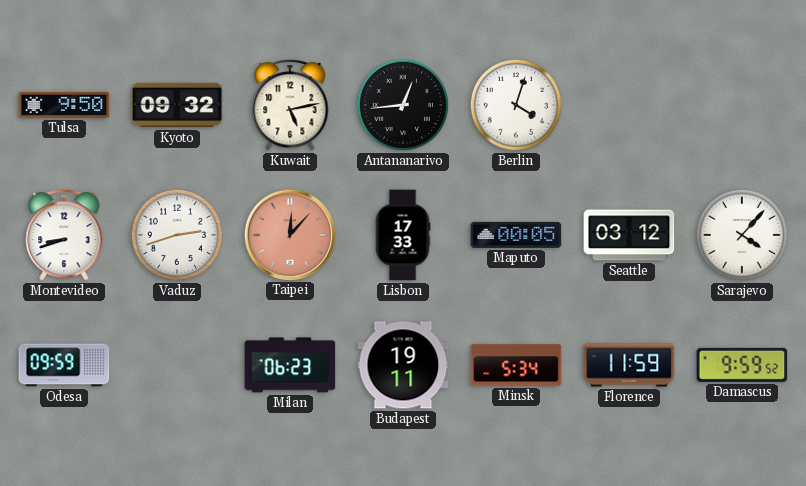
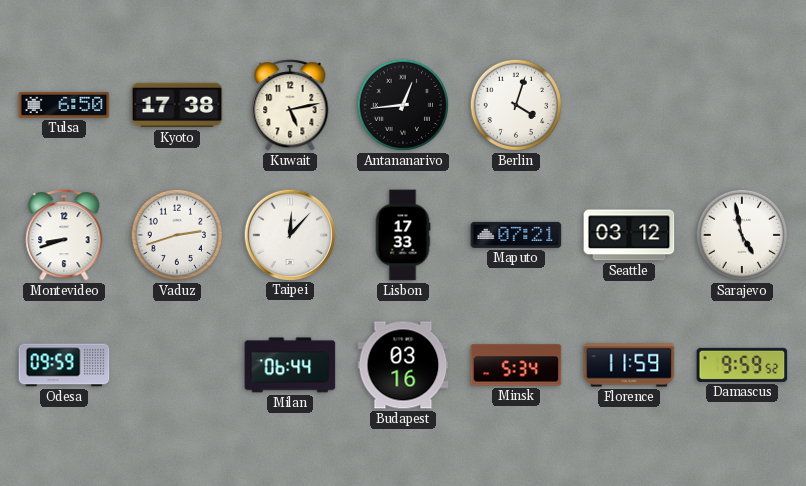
Tulsa: 9:50 -> 6:50 (64, 105)
Kyoto: 09:32 -> 17:38 (177, 105)
Taipei dial: salmon -> white (289, 234)
Maputo: 00:05 -> 07:21 (516, 235)
Sarajevo: 4:07 -> 4:58 (742, 235)
Milan: 06:23 -> 06:44 (290, 365)
Budapest: 19:11 -> 03:16 (403, 365)
